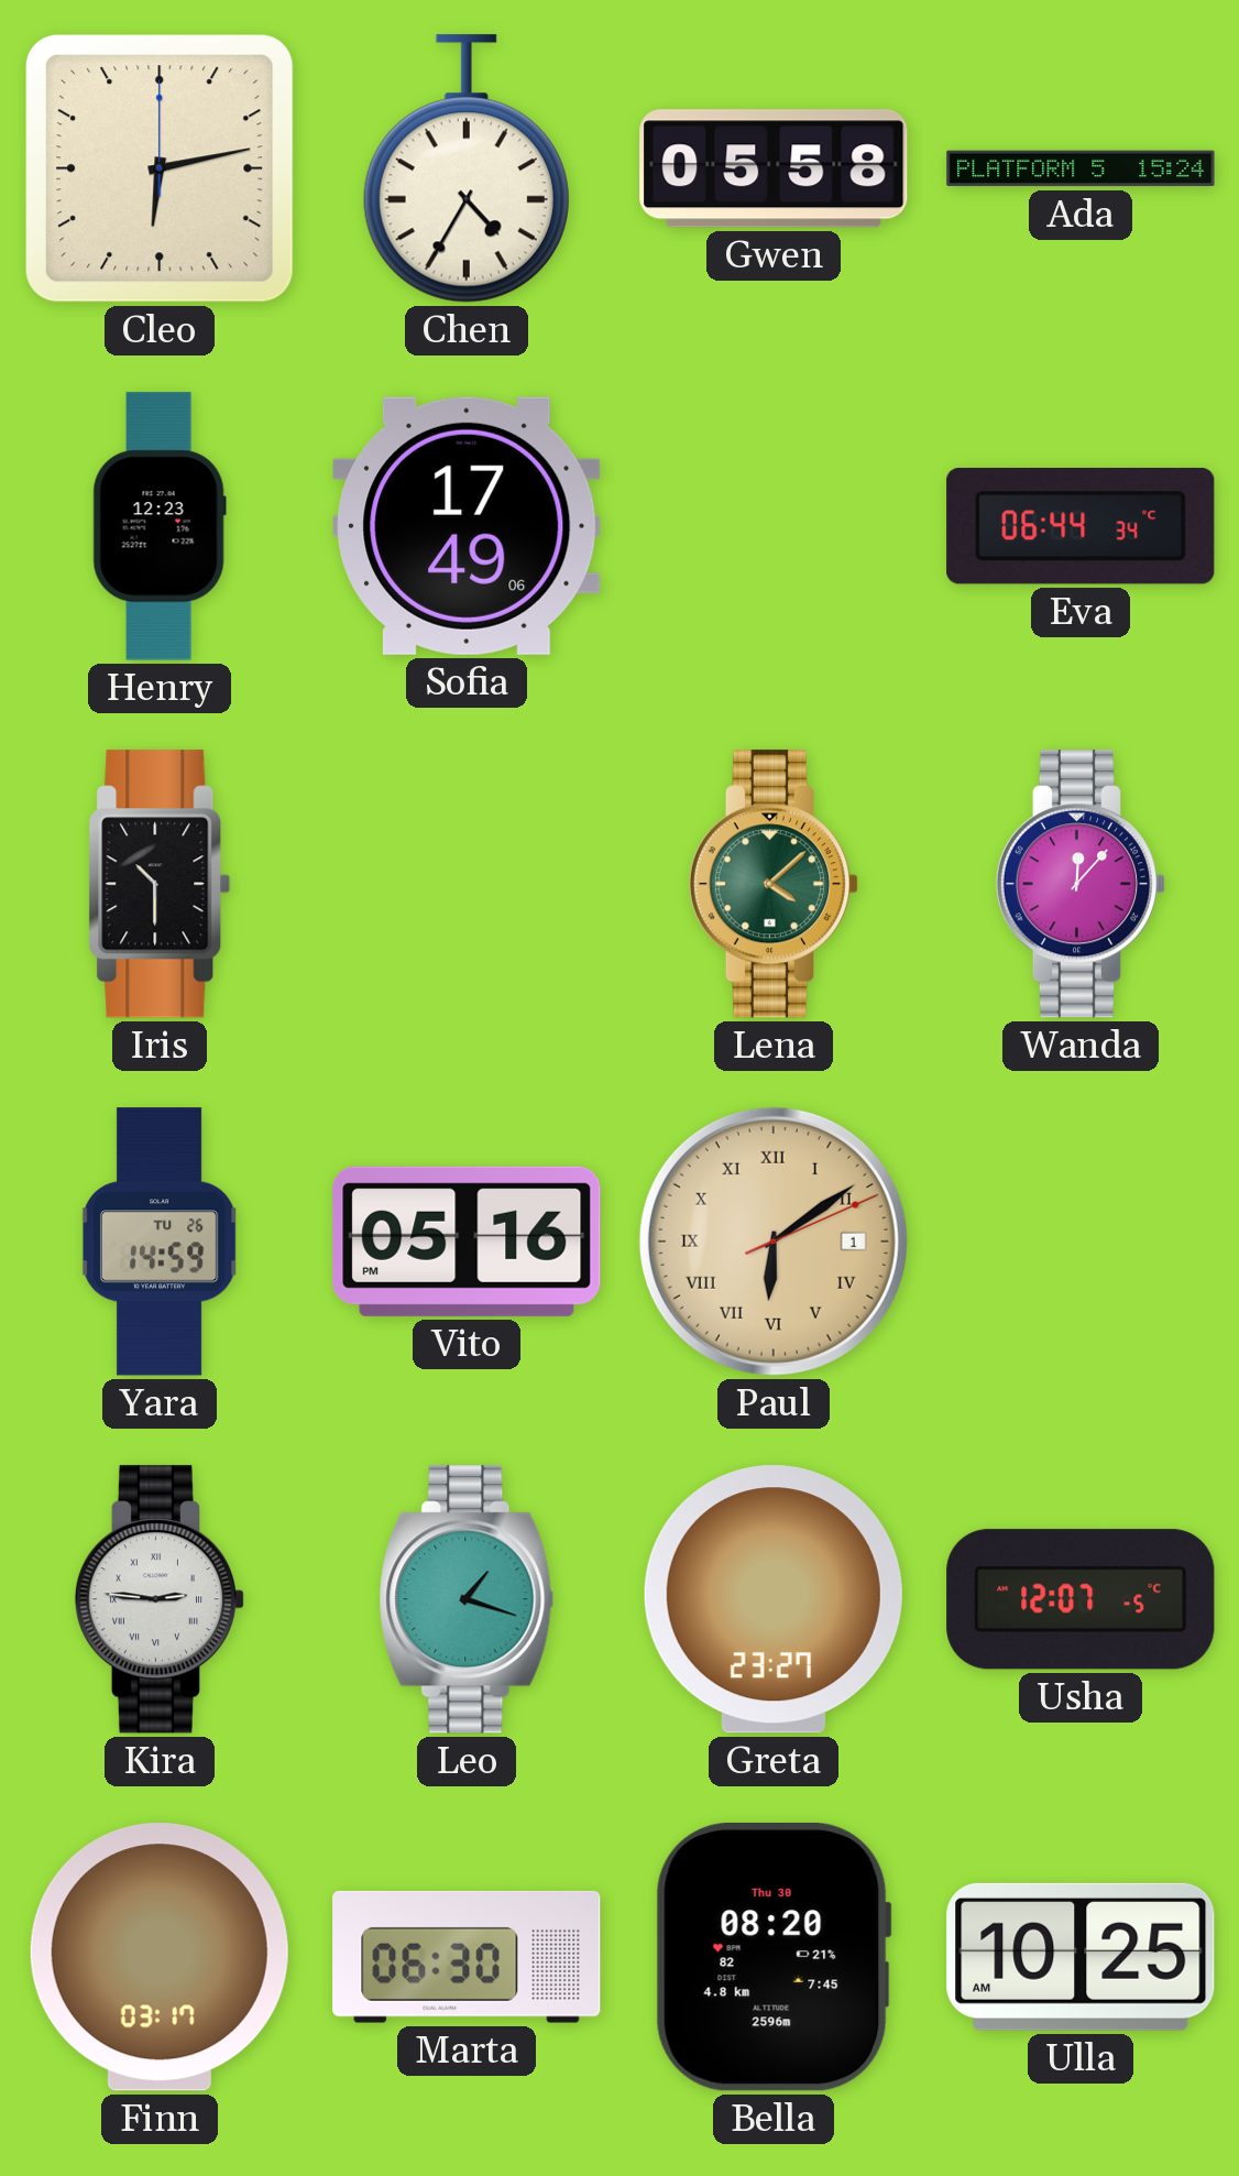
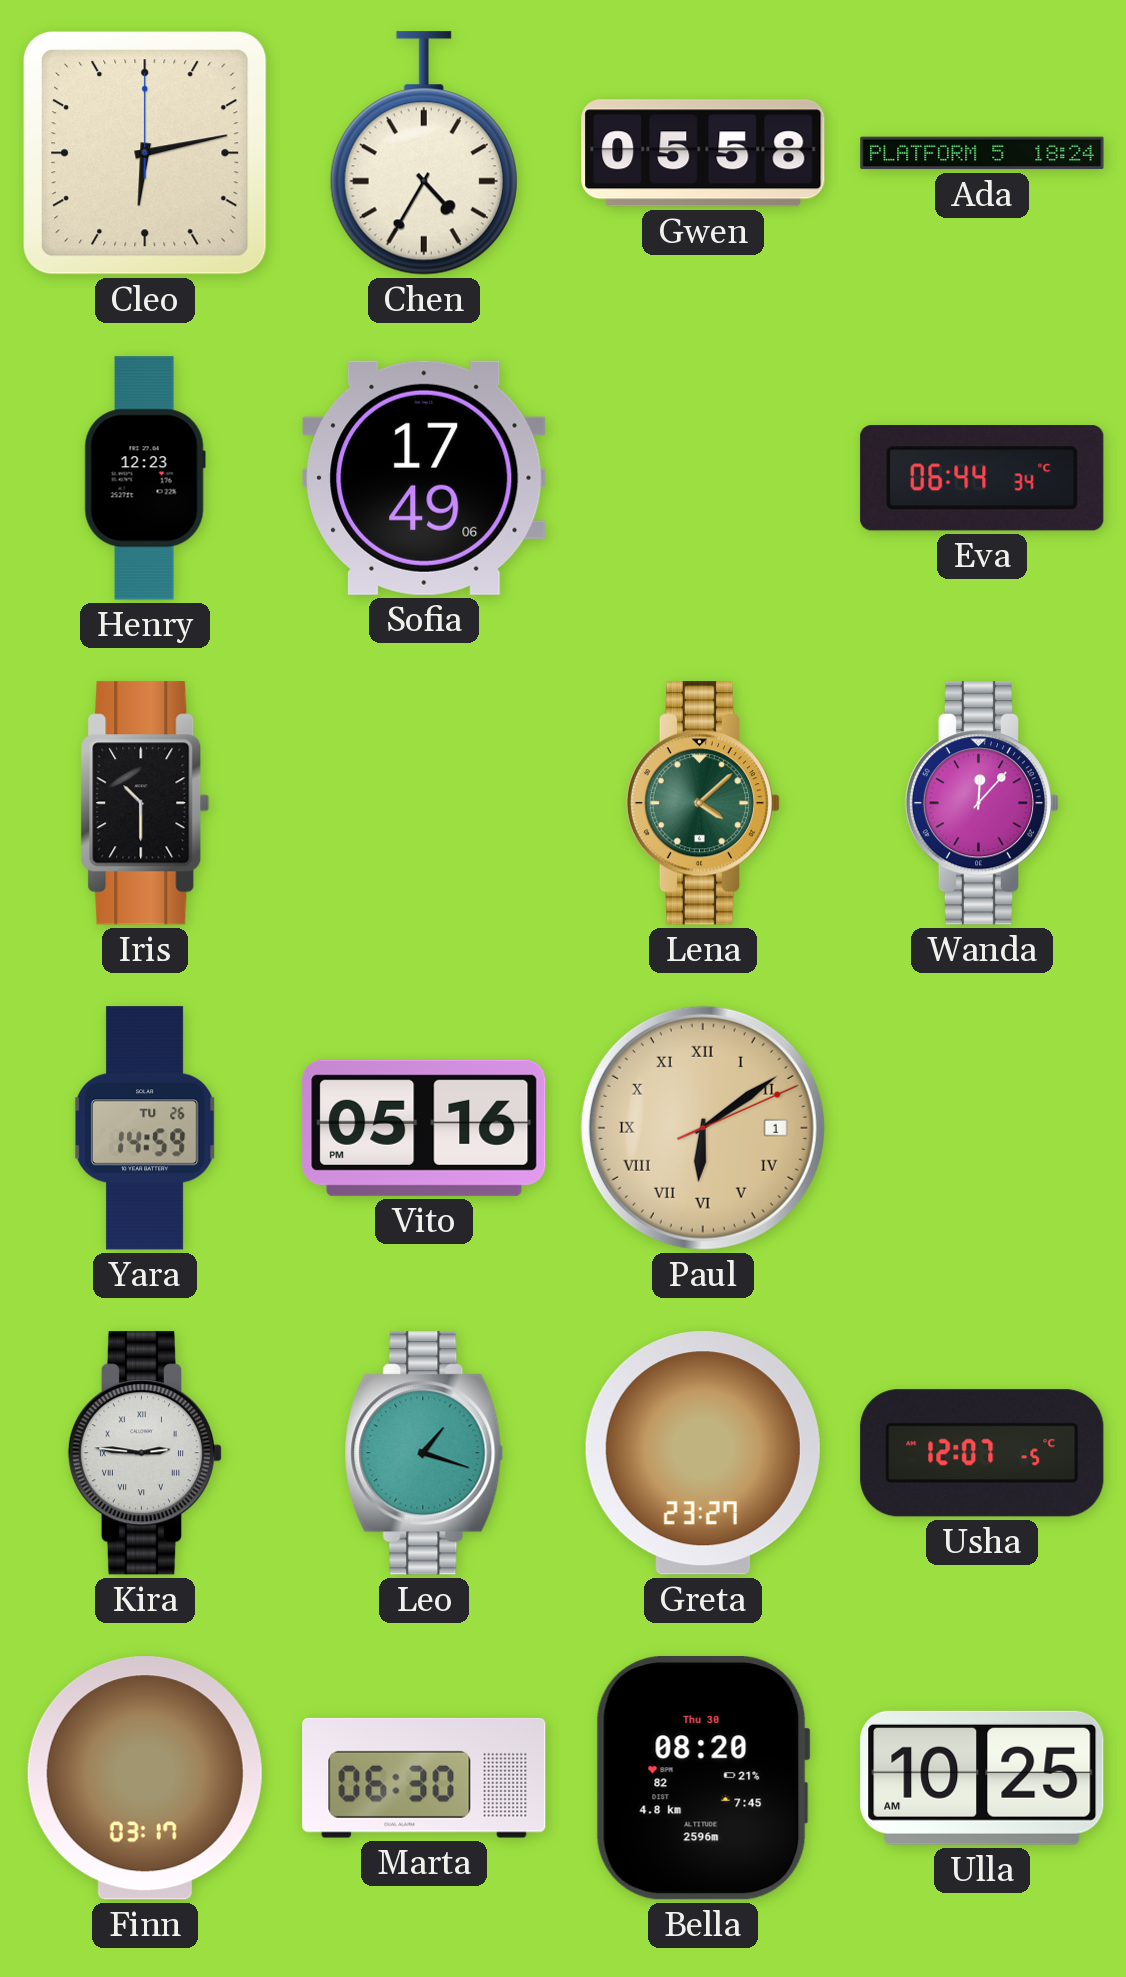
Ada: 15:24 -> 18:24 (982, 153)
